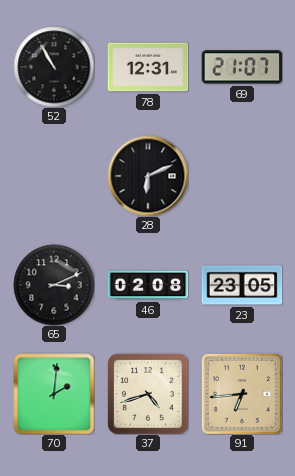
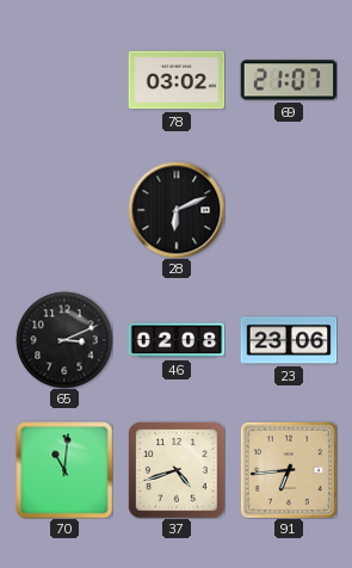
52: 10:55 -> none (54, 67)
78: 12:31 -> 03:02 (177, 80)
23: 23:05 -> 23:06 (289, 340)
70: 2:01 -> 11:01 (64, 470)
